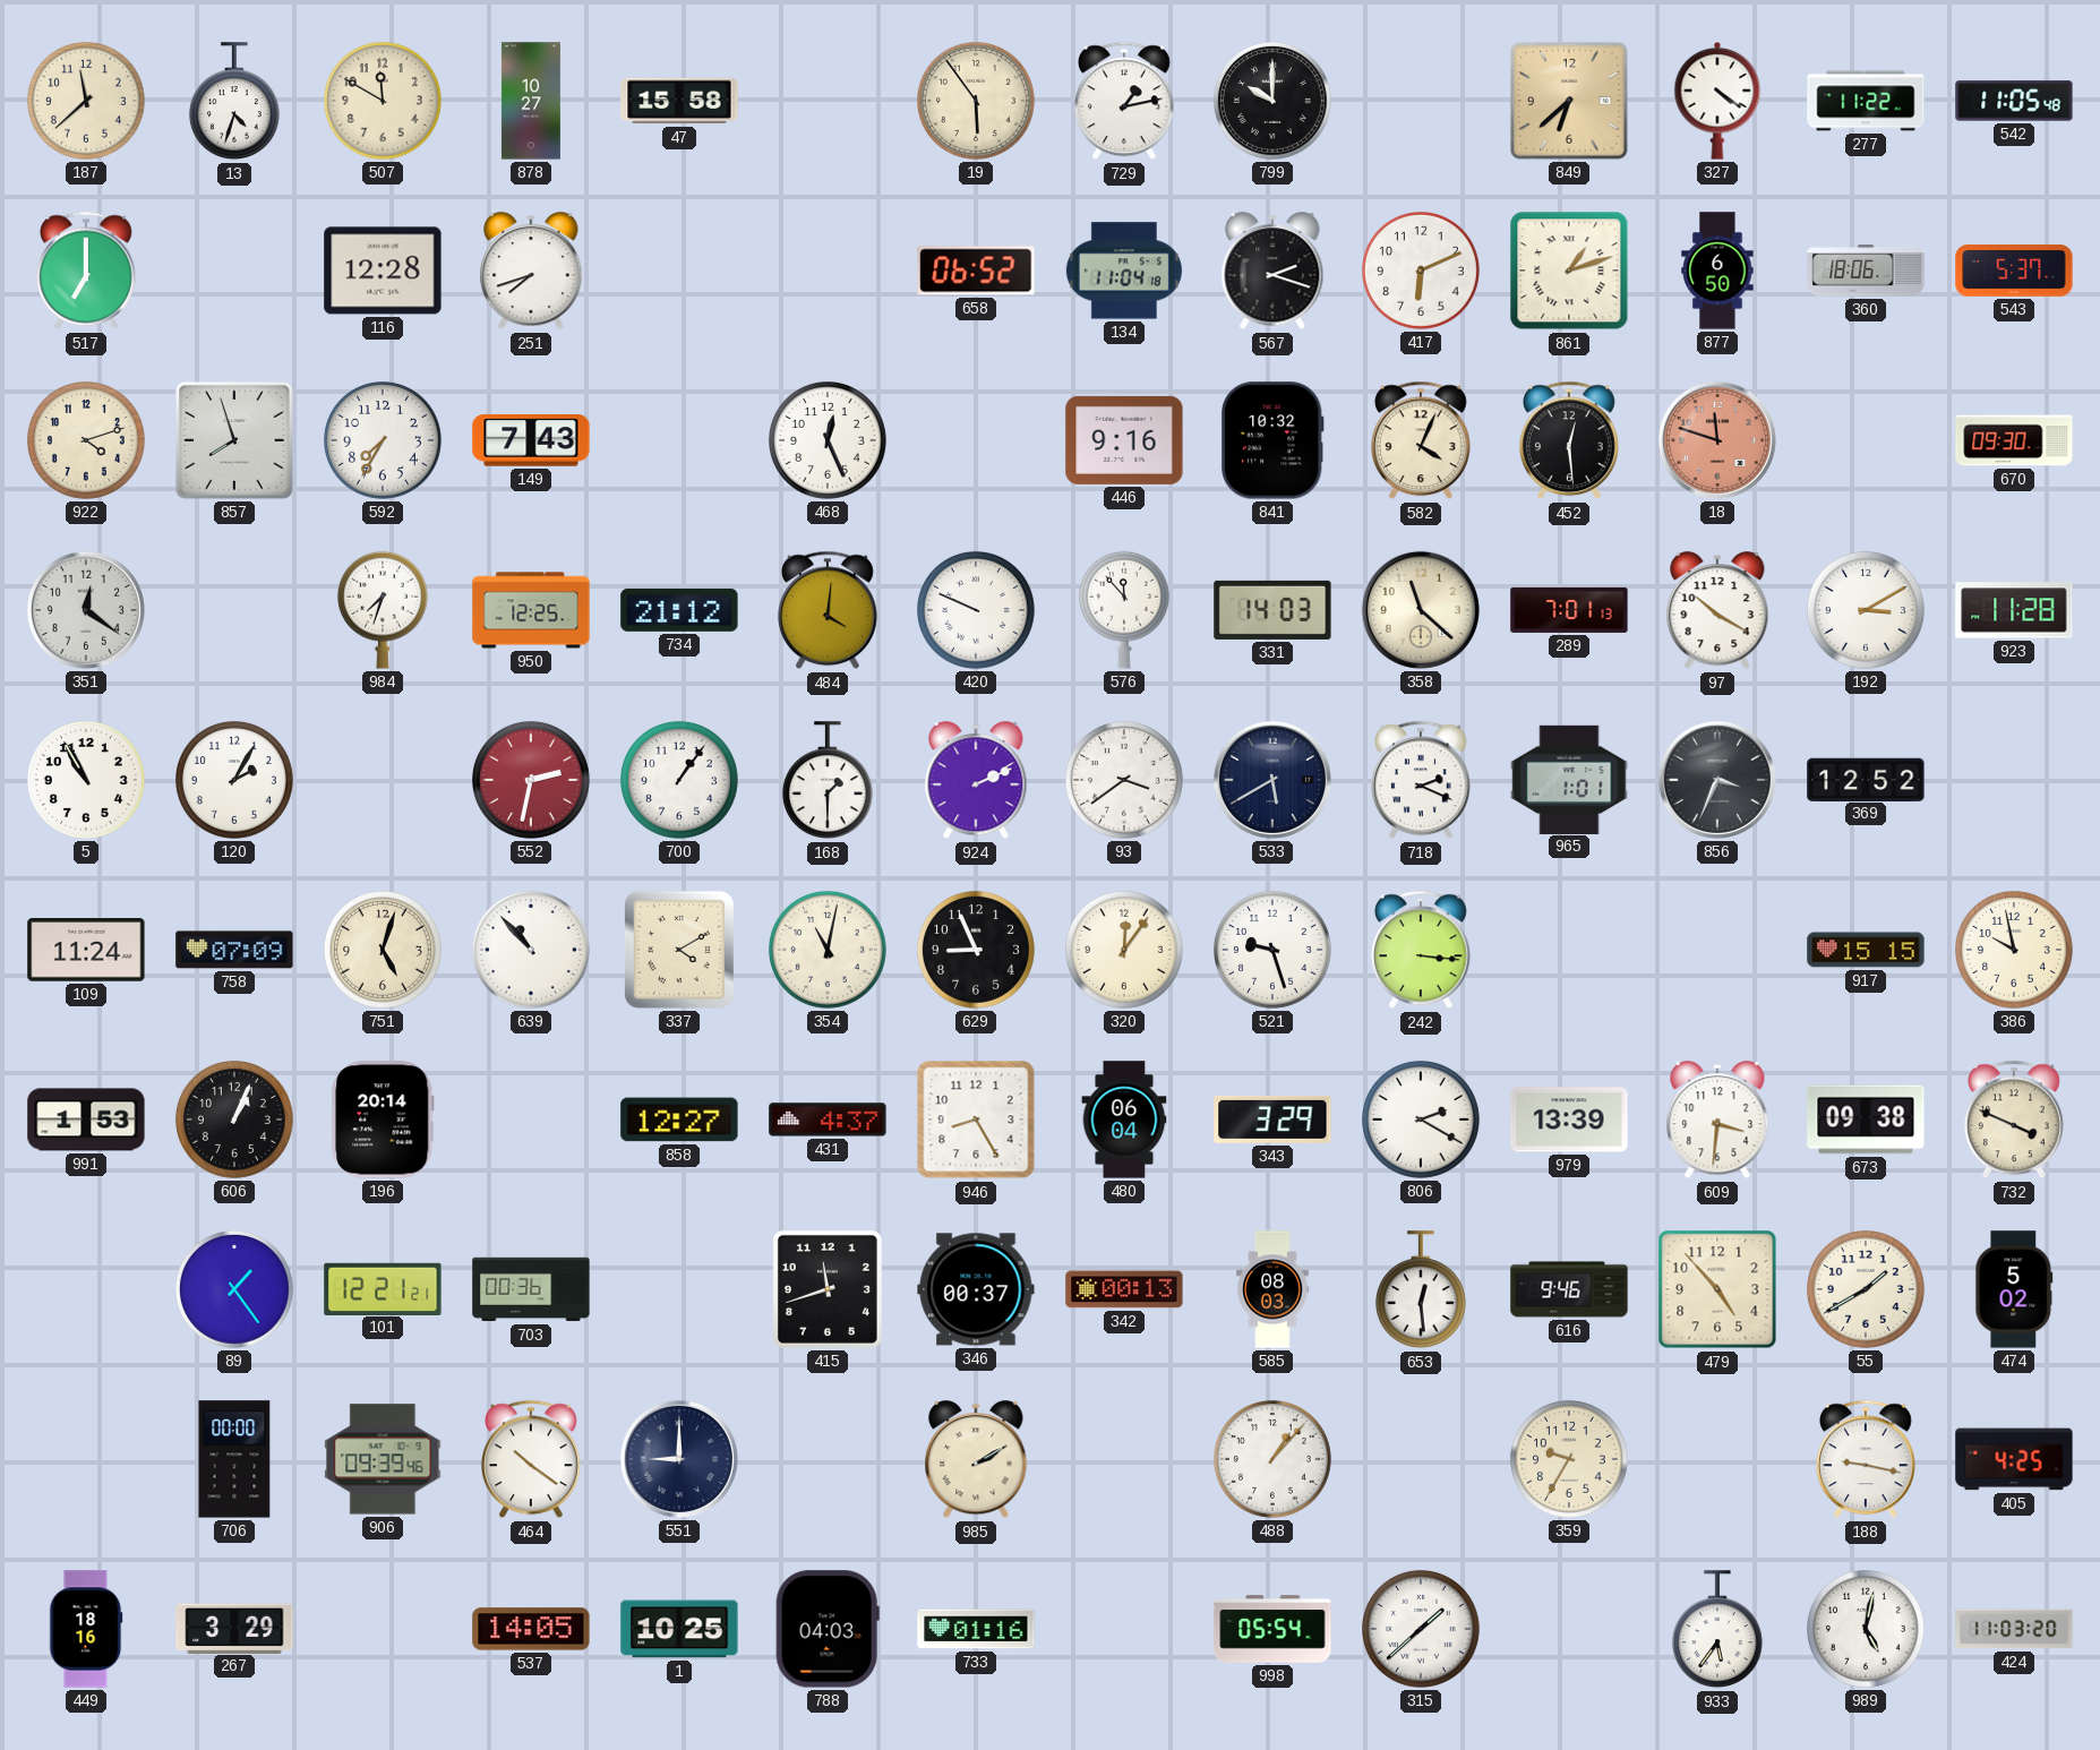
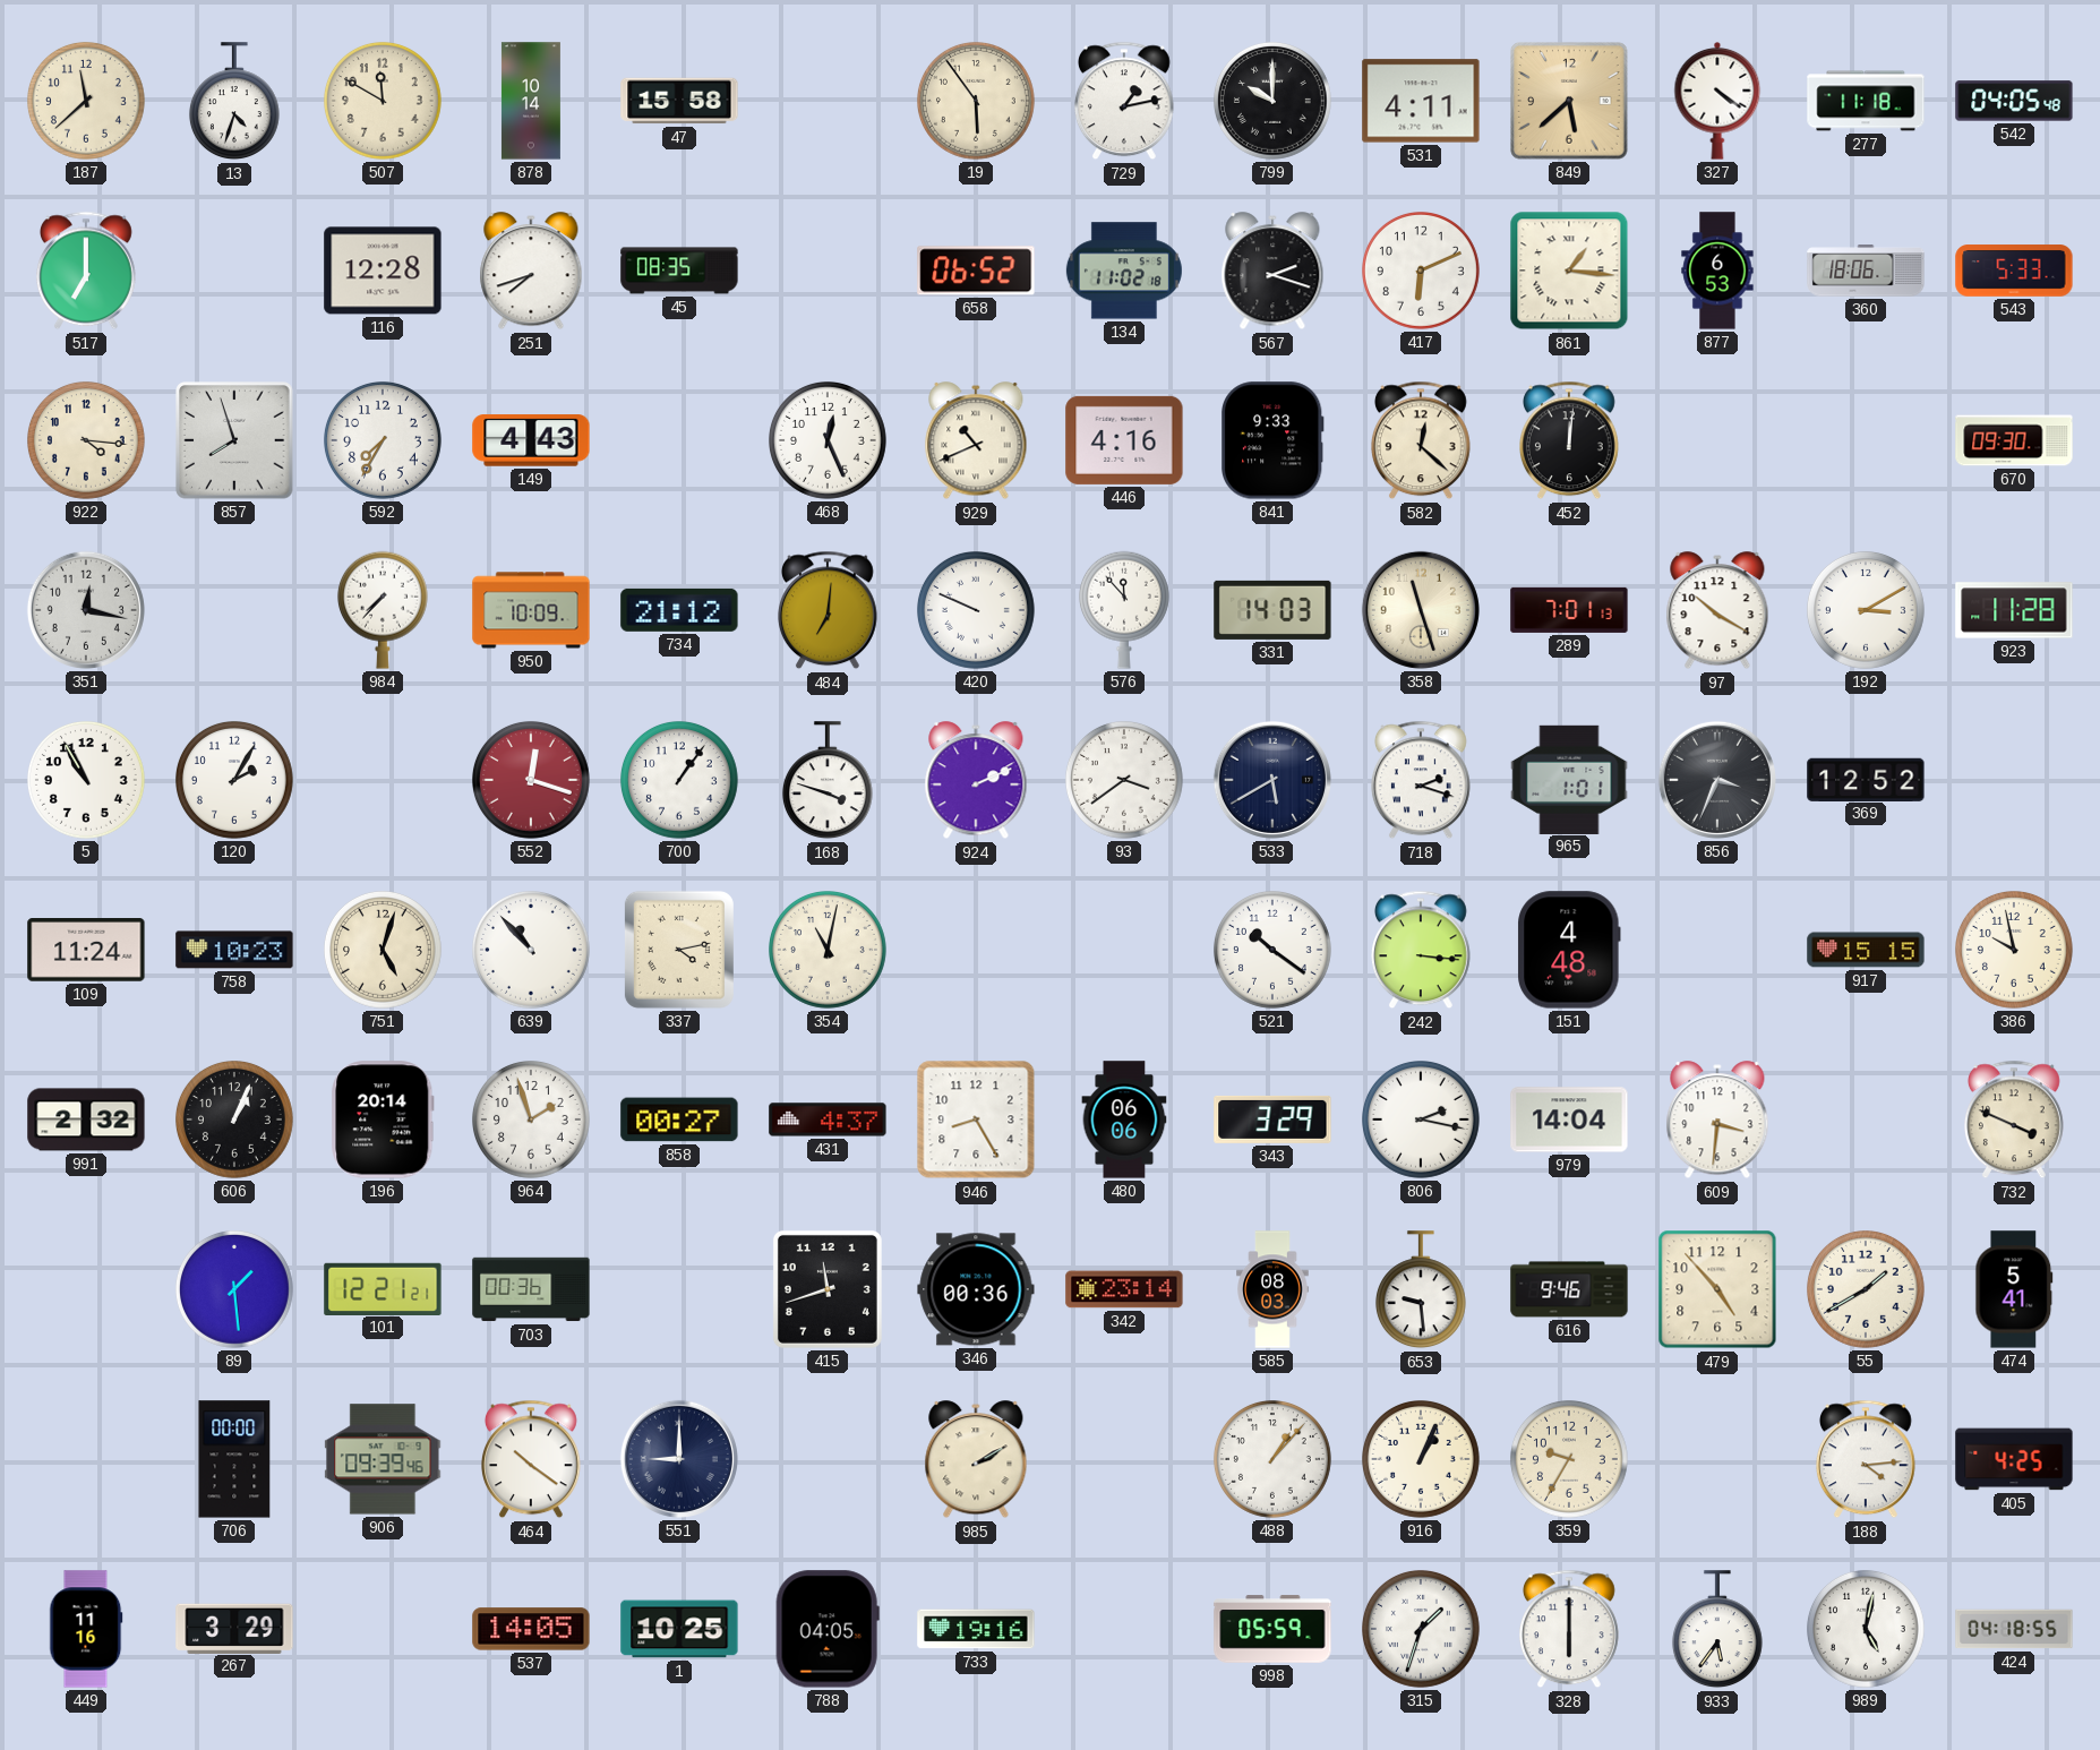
878: 10:27 -> 10:14 (531, 101)
531: none -> 4:11 (1421, 101)
849: 6:38 -> 5:38 (1569, 101)
277: 11:22 -> 11:18 (1866, 101)
542: 11:05 -> 04:05 (2014, 101)
45: none -> 08:35 (679, 271)
134: 11:04 -> 11:02 (1124, 271)
861: 1:12 -> 1:16 (1569, 271)
877: 6:50 -> 6:53 (1717, 271)
543: 5:37 -> 5:33 (2014, 271)
922: 4:12 -> 4:16 (87, 441)
149: 7:43 -> 4:43 (531, 440)
929: none -> 10:41 (976, 441)
446: 9:16 -> 4:16 (1124, 440)
841: 10:32 -> 9:33 (1274, 440)
582: 4:04 -> 12:22 (1422, 440)
452: 12:29 -> 12:01 (1570, 440)
18: 11:48 -> none (1717, 440)
351: 12:21 -> 12:17 (86, 610)
984: 7:33 -> 7:37 (383, 610)
950: 12:25 -> 10:09 (531, 610)
484: 4:01 -> 7:01 (829, 610)
358: 11:22 -> 11:27 (1421, 610)
552: 2:32 -> 12:18 (532, 781)
168: 1:30 -> 3:48 (828, 781)
718: 2:19 -> 2:18 (1422, 780)
758: 07:09 -> 10:23 (234, 950)
337: 4:10 -> 4:13 (679, 950)
629: 8:56 -> none (977, 951)
320: 12:06 -> none (1125, 951)
521: 9:27 -> 10:21 (1274, 951)
151: none -> 4:48 (1569, 950)
991: 1:53 -> 2:32 (86, 1120)
964: none -> 1:57 (532, 1121)
858: 12:27 -> 00:27 (679, 1120)
480: 06:04 -> 06:06 (1124, 1120)
806: 2:20 -> 2:17 (1422, 1121)
979: 13:39 -> 14:04 (1569, 1120)
673: 09:38 -> none (1866, 1120)
89: 1:24 -> 1:29 (235, 1290)
346: 00:37 -> 00:36 (976, 1289)
342: 00:13 -> 23:14 (1124, 1289)
653: 12:29 -> 9:29 (1421, 1290)
474: 5:02 -> 5:41 (2014, 1289)
916: none -> 1:04 (1422, 1460)
188: 9:17 -> 4:14 (1867, 1459)
449: 18:16 -> 11:16 (86, 1629)
788: 04:03 -> 04:05 (828, 1629)
733: 01:16 -> 19:16 (976, 1629)
998: 05:54 -> 05:59 (1272, 1629)
315: 1:38 -> 1:33 (1422, 1630)
328: none -> 6:00 (1570, 1629)
424: 11:03 -> 04:18 (2014, 1629)
